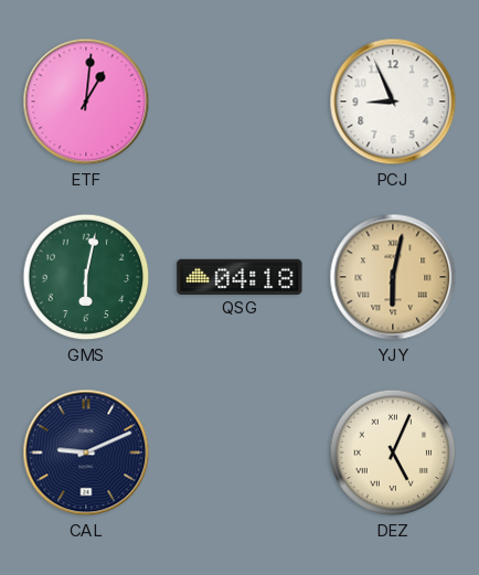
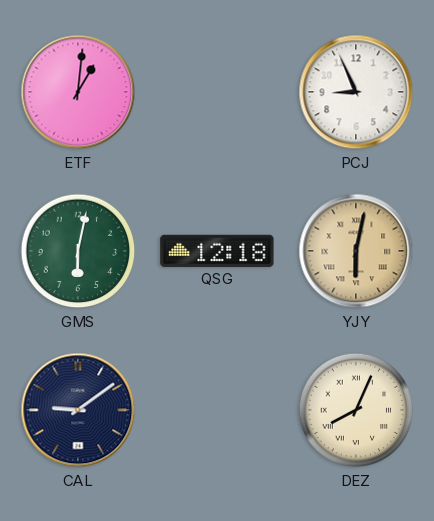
QSG: 04:18 -> 12:18 (217, 250)
CAL: 9:11 -> 9:09 (78, 410)
DEZ: 5:04 -> 8:04 (356, 410)
